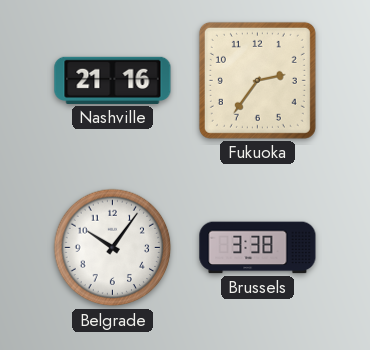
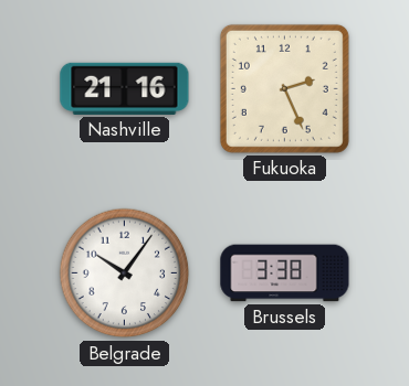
Fukuoka: 2:36 -> 2:26 (284, 88)
